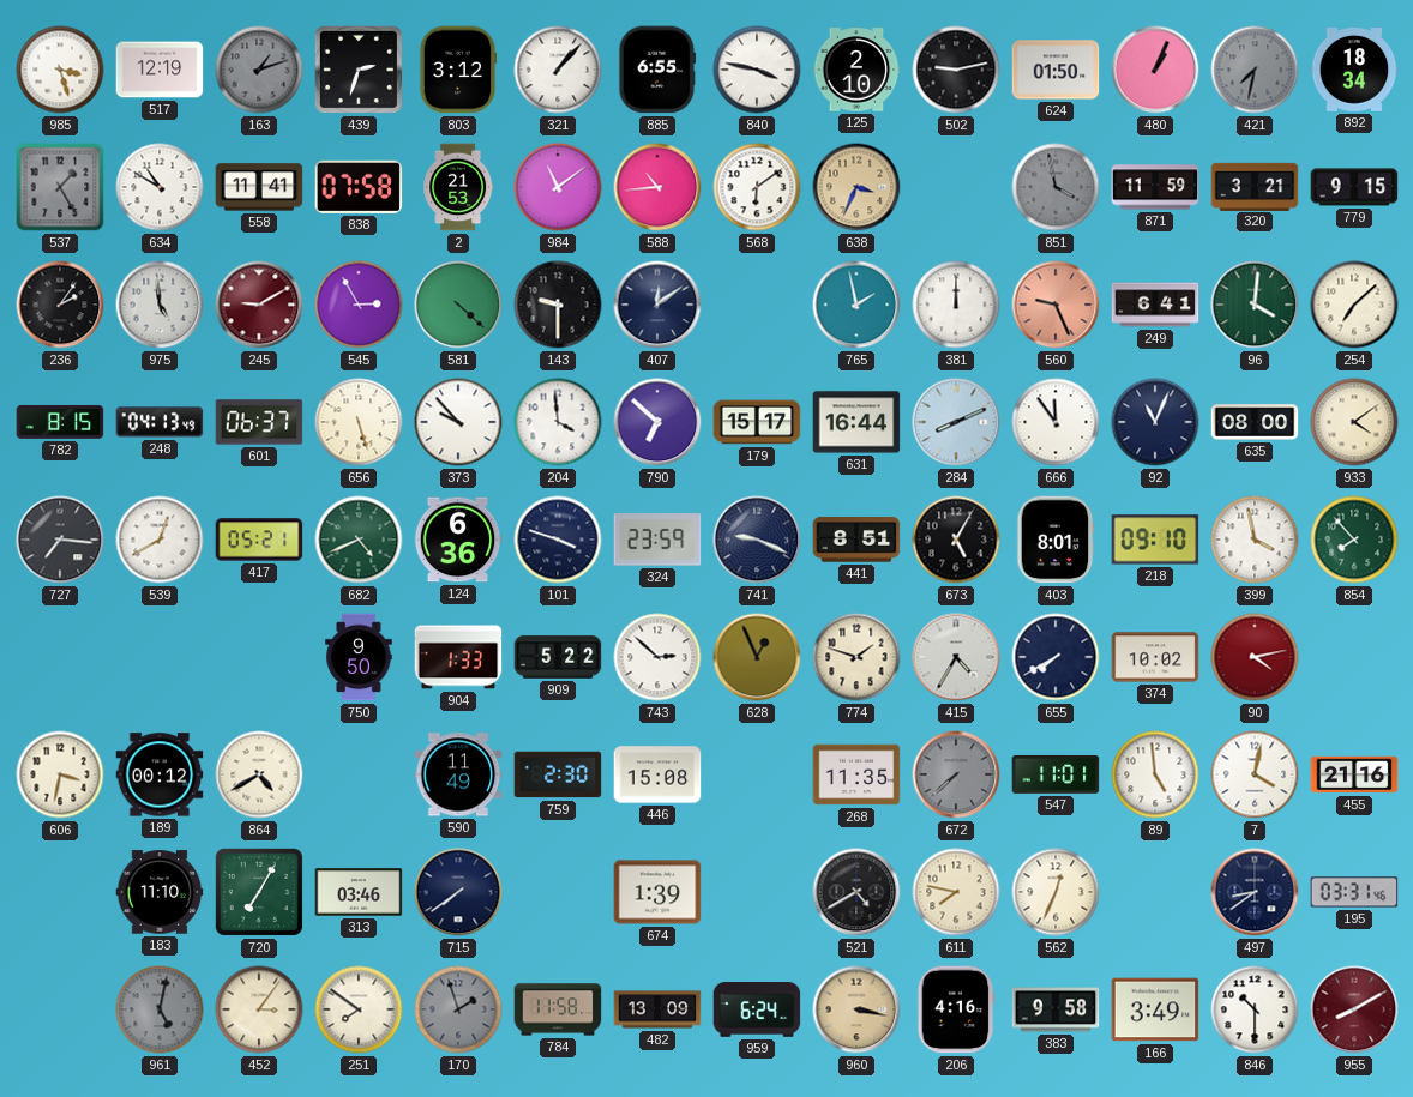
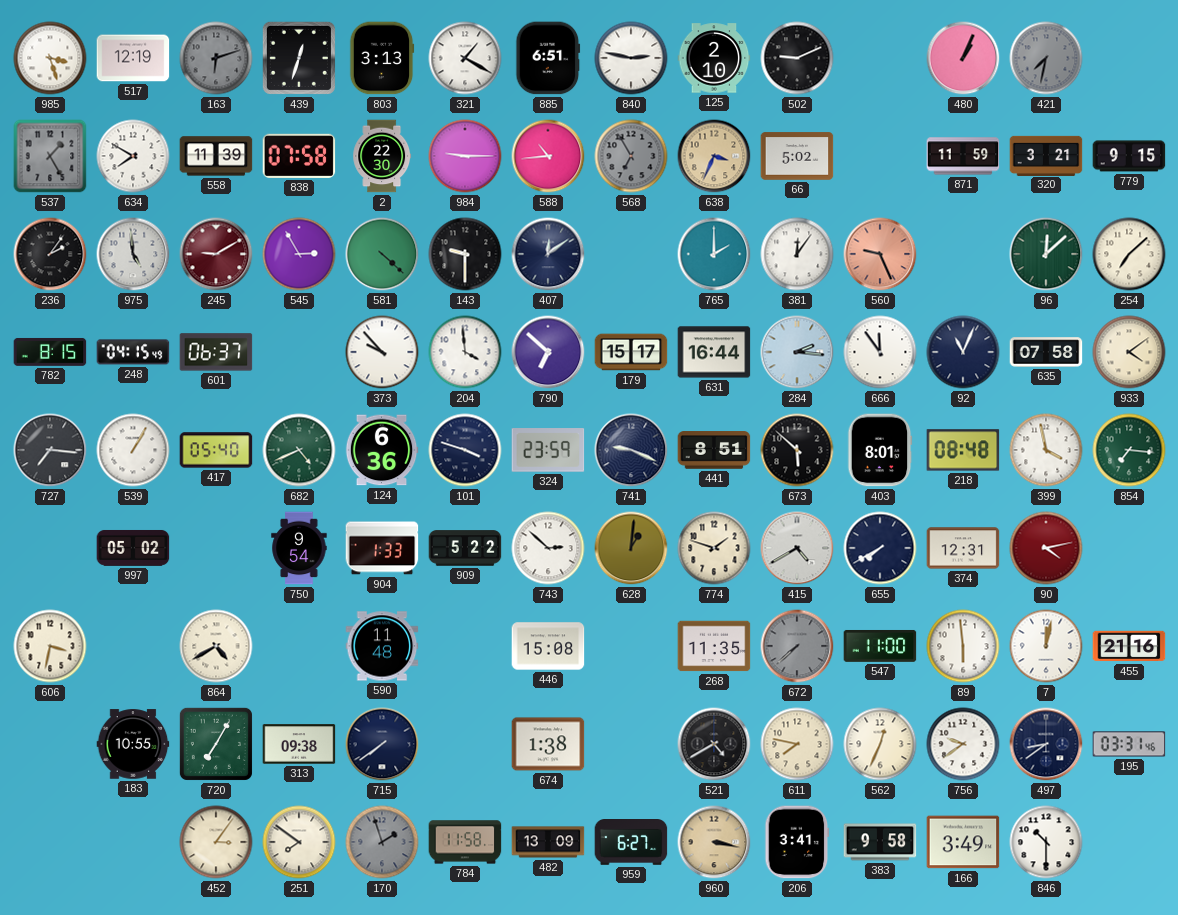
163: 1:12 -> 6:12 (216, 58)
439: 2:33 -> 12:33 (299, 58)
803: 3:12 -> 3:13 (382, 58)
321: 1:07 -> 1:20 (465, 58)
885: 6:55 -> 6:51 (548, 58)
840: 3:47 -> 2:47 (631, 58)
502: 9:13 -> 9:11 (797, 58)
624: 01:50 -> none (1056, 70)
892: 18:34 -> none (1354, 71)
634: 10:50 -> 7:50 (133, 156)
558: 11:41 -> 11:39 (216, 156)
2: 21:53 -> 22:30 (382, 156)
984: 11:09 -> 9:15 (465, 156)
568: 6:09 -> 6:55 (631, 156)
568 dial: white -> grey (631, 156)
66: none -> 5:02 (797, 156)
851: 3:58 -> none (1056, 187)
765: 1:58 -> 2:00 (714, 254)
381: 12:00 -> 12:06 (797, 254)
249: 6:41 -> none (1155, 305)
96: 4:01 -> 12:08 (1046, 254)
248: 04:13 -> 04:15 (133, 352)
656: 5:27 -> none (359, 422)
284: 8:11 -> 2:16 (797, 352)
635: 08:00 -> 07:58 (1046, 352)
539: 12:40 -> 1:05 (133, 450)
417: 05:21 -> 05:40 (216, 450)
673: 5:05 -> 5:52 (797, 450)
218: 09:10 -> 08:48 (963, 450)
854: 7:53 -> 7:16 (1129, 450)
997: none -> 05:02 (133, 548)
750: 9:50 -> 9:54 (299, 548)
628: 12:56 -> 1:01 (631, 548)
415: 4:35 -> 4:40 (797, 548)
374: 10:02 -> 12:31 (963, 548)
189: 00:12 -> none (160, 774)
590: 11:49 -> 11:48 (382, 646)
759: 2:30 -> none (558, 774)
547: 11:01 -> 11:00 (880, 646)
89: 4:59 -> 5:59 (963, 646)
7: 4:02 -> 12:02 (1046, 646)
183: 11:10 -> 10:55 (133, 744)
313: 03:46 -> 09:38 (299, 744)
674: 1:39 -> 1:38 (548, 744)
756: none -> 9:39 (963, 744)
961: 5:02 -> none (160, 1009)
959: 6:24 -> 6:27 (631, 843)
206: 4:16 -> 3:41 (797, 842)
955: 8:10 -> none (1354, 1009)
